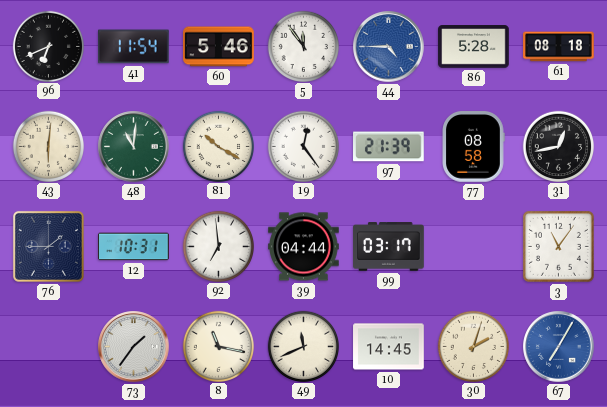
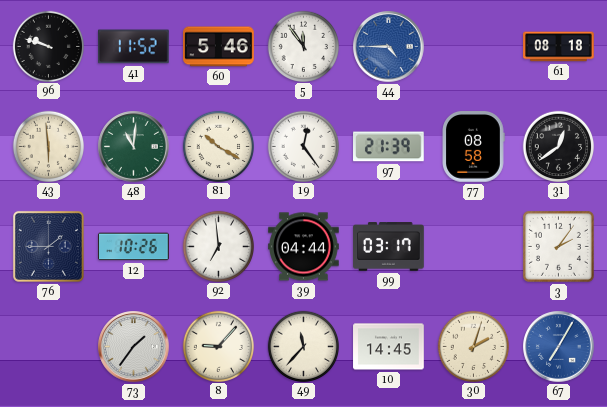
96: 6:41 -> 9:48 (48, 46)
41: 11:54 -> 11:52 (134, 47)
86: 5:28 -> none (474, 47)
43: 6:01 -> 5:59 (48, 146)
31: 12:43 -> 12:39 (558, 146)
12: 10:31 -> 10:26 (134, 247)
3: 11:06 -> 2:06 (558, 246)
8: 11:17 -> 9:07 (218, 346)
49: 11:41 -> 11:37 (303, 346)
